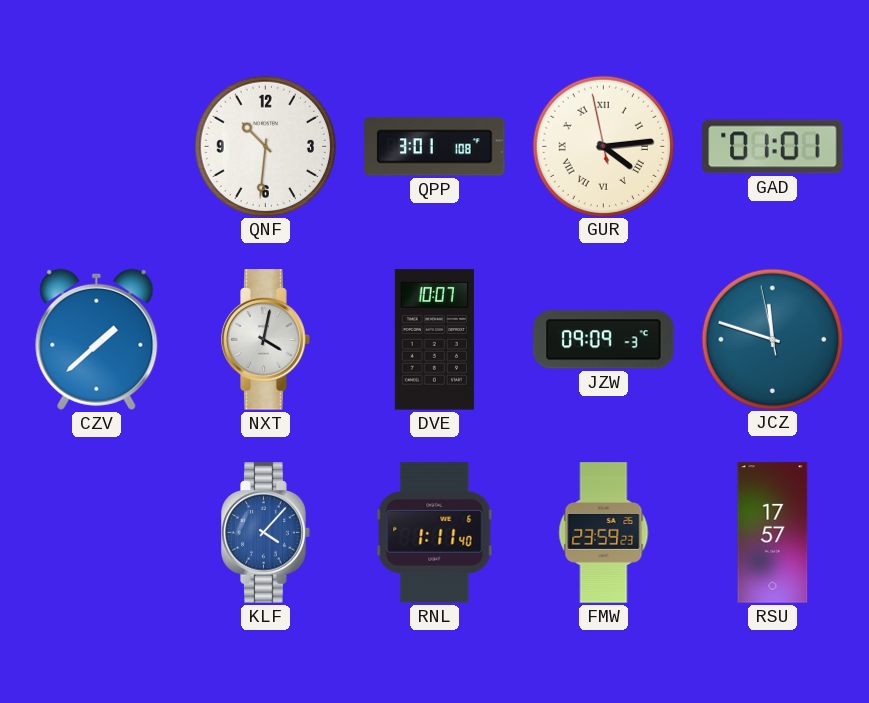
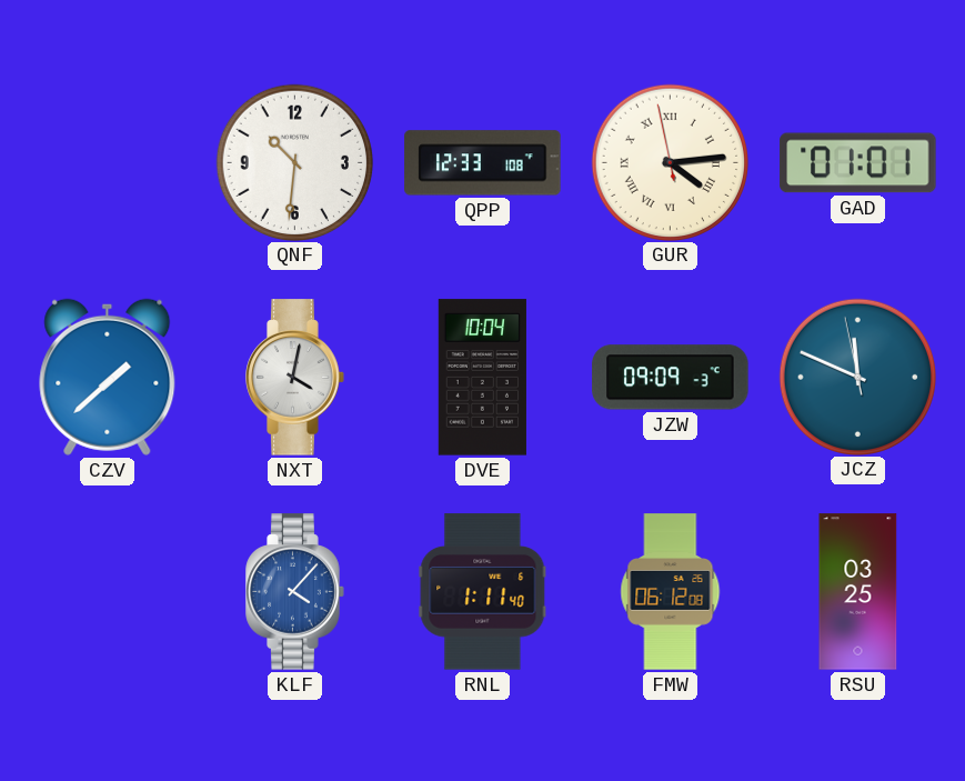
QPP: 3:01 -> 12:33 (483, 163)
DVE: 10:07 -> 10:04 (482, 378)
JCZ: 11:47 -> 11:48 (857, 377)
FMW: 23:59 -> 06:12 (671, 592)
RSU: 17:57 -> 03:25 (858, 592)
